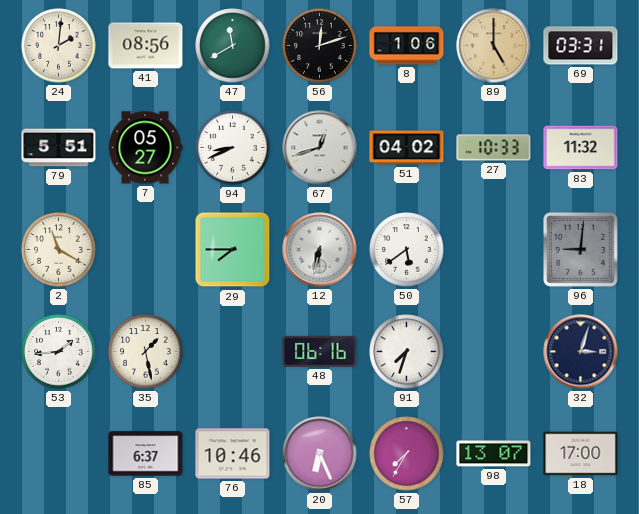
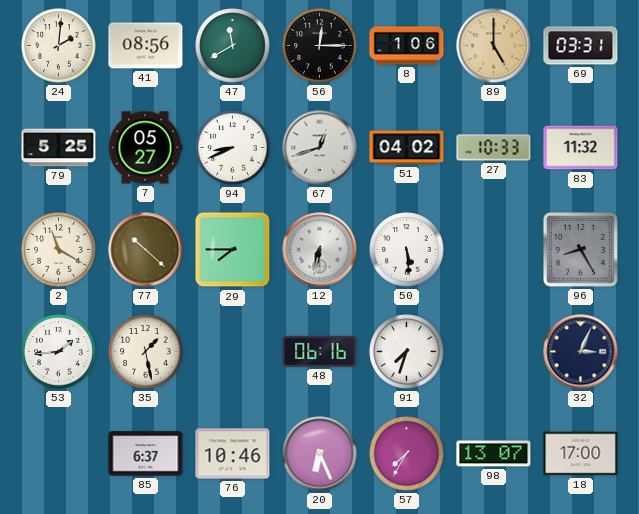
56: 12:12 -> 12:15 (320, 46)
79: 5:51 -> 5:25 (59, 148)
77: none -> 10:22 (146, 250)
50: 5:39 -> 5:29 (407, 250)
96: 9:01 -> 8:25 (581, 250)
32: 3:03 -> 3:04 (581, 352)
